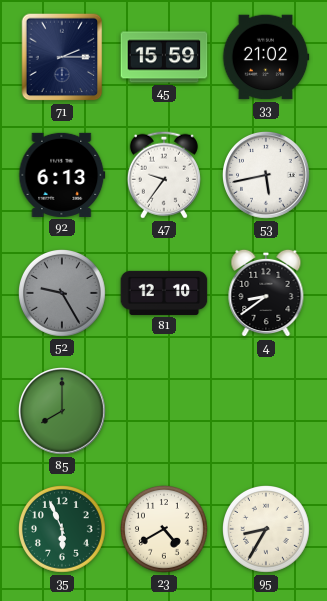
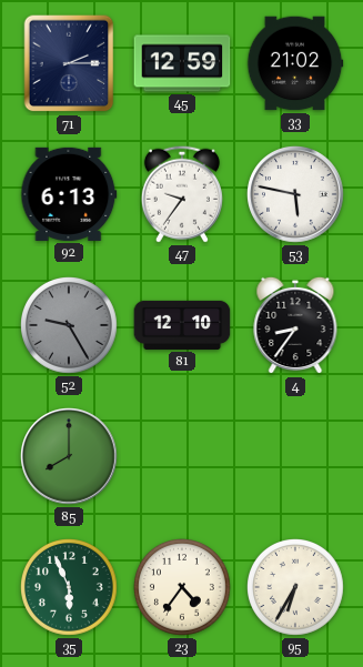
45: 15:59 -> 12:59 (182, 63)
53: 5:43 -> 5:47 (295, 194)
4: 8:39 -> 8:36 (295, 325)
23: 4:40 -> 4:36 (183, 588)
95: 8:35 -> 6:35 (296, 588)
